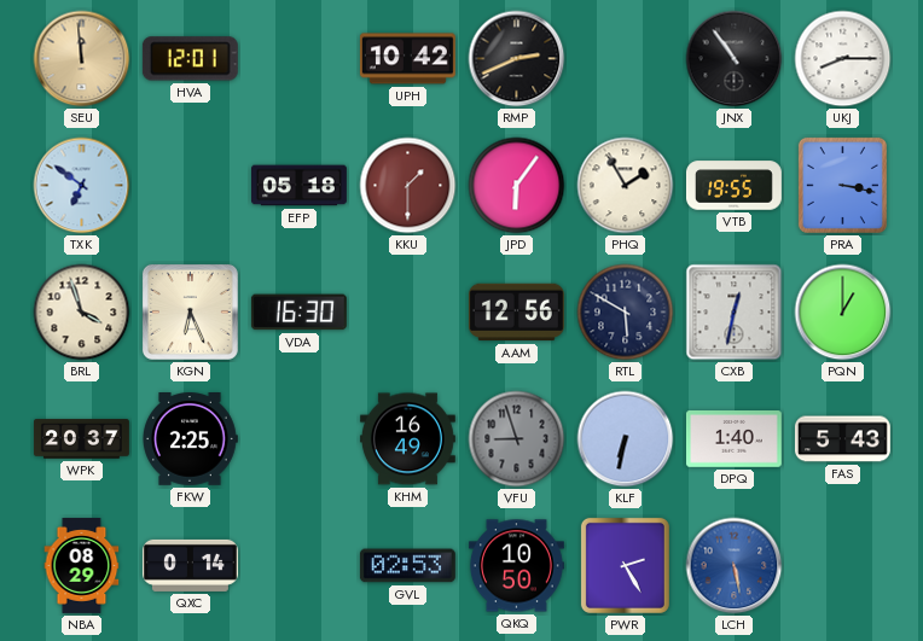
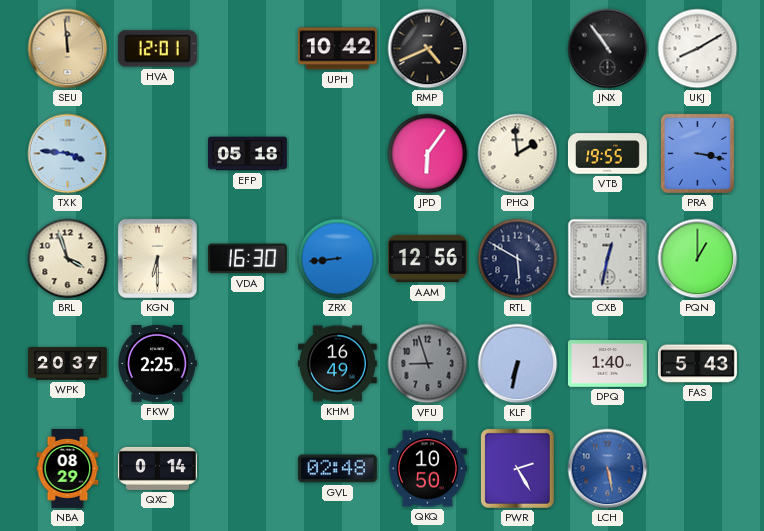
RMP: 2:41 -> 4:41 (428, 49)
UKJ: 8:15 -> 8:10 (698, 49)
TXK: 6:51 -> 3:46 (68, 154)
KKU: 1:30 -> none (408, 186)
PHQ: 1:55 -> 1:59 (518, 154)
KGN: 6:26 -> 6:30 (157, 258)
ZRX: none -> 8:44 (338, 259)
GVL: 02:53 -> 02:48 (337, 469)
